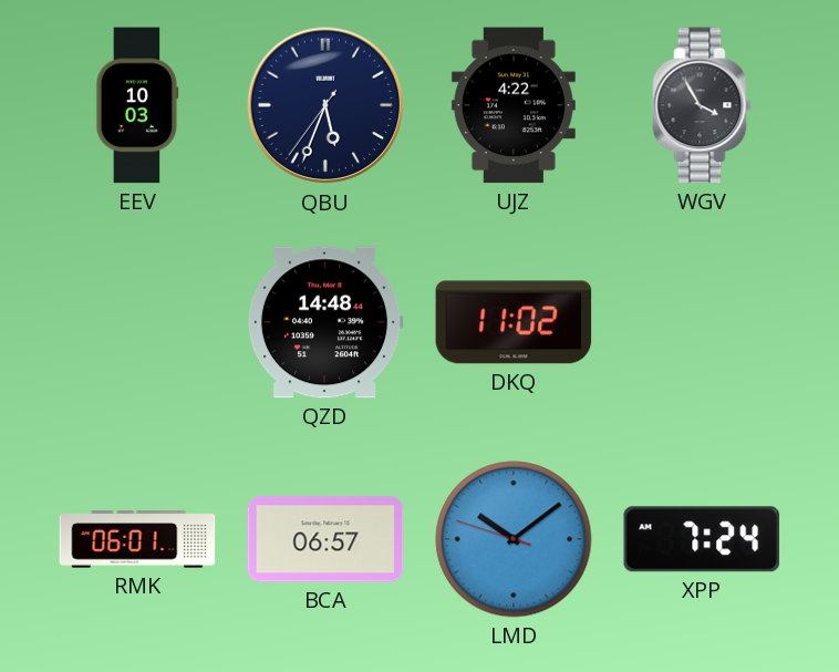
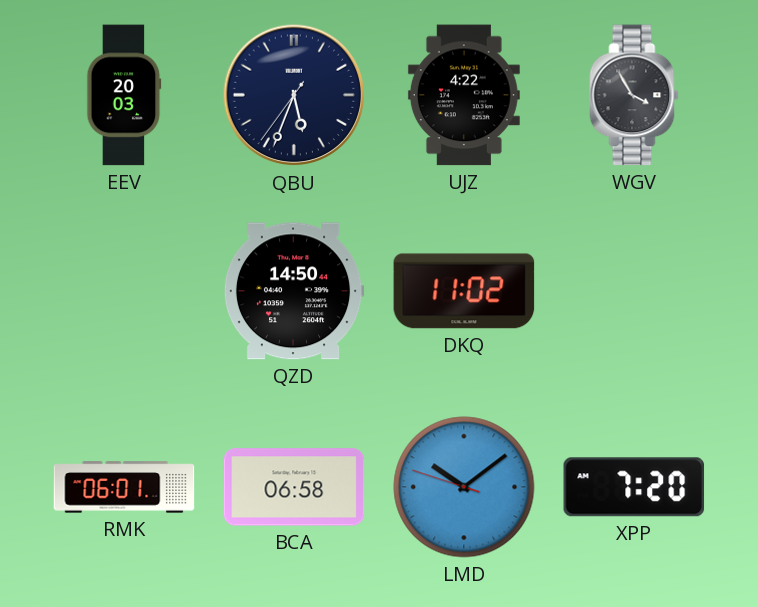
EEV: 10:03 -> 20:03 (124, 95)
QZD: 14:48 -> 14:50 (294, 291)
BCA: 06:57 -> 06:58 (294, 487)
XPP: 7:24 -> 7:20 (634, 487)
